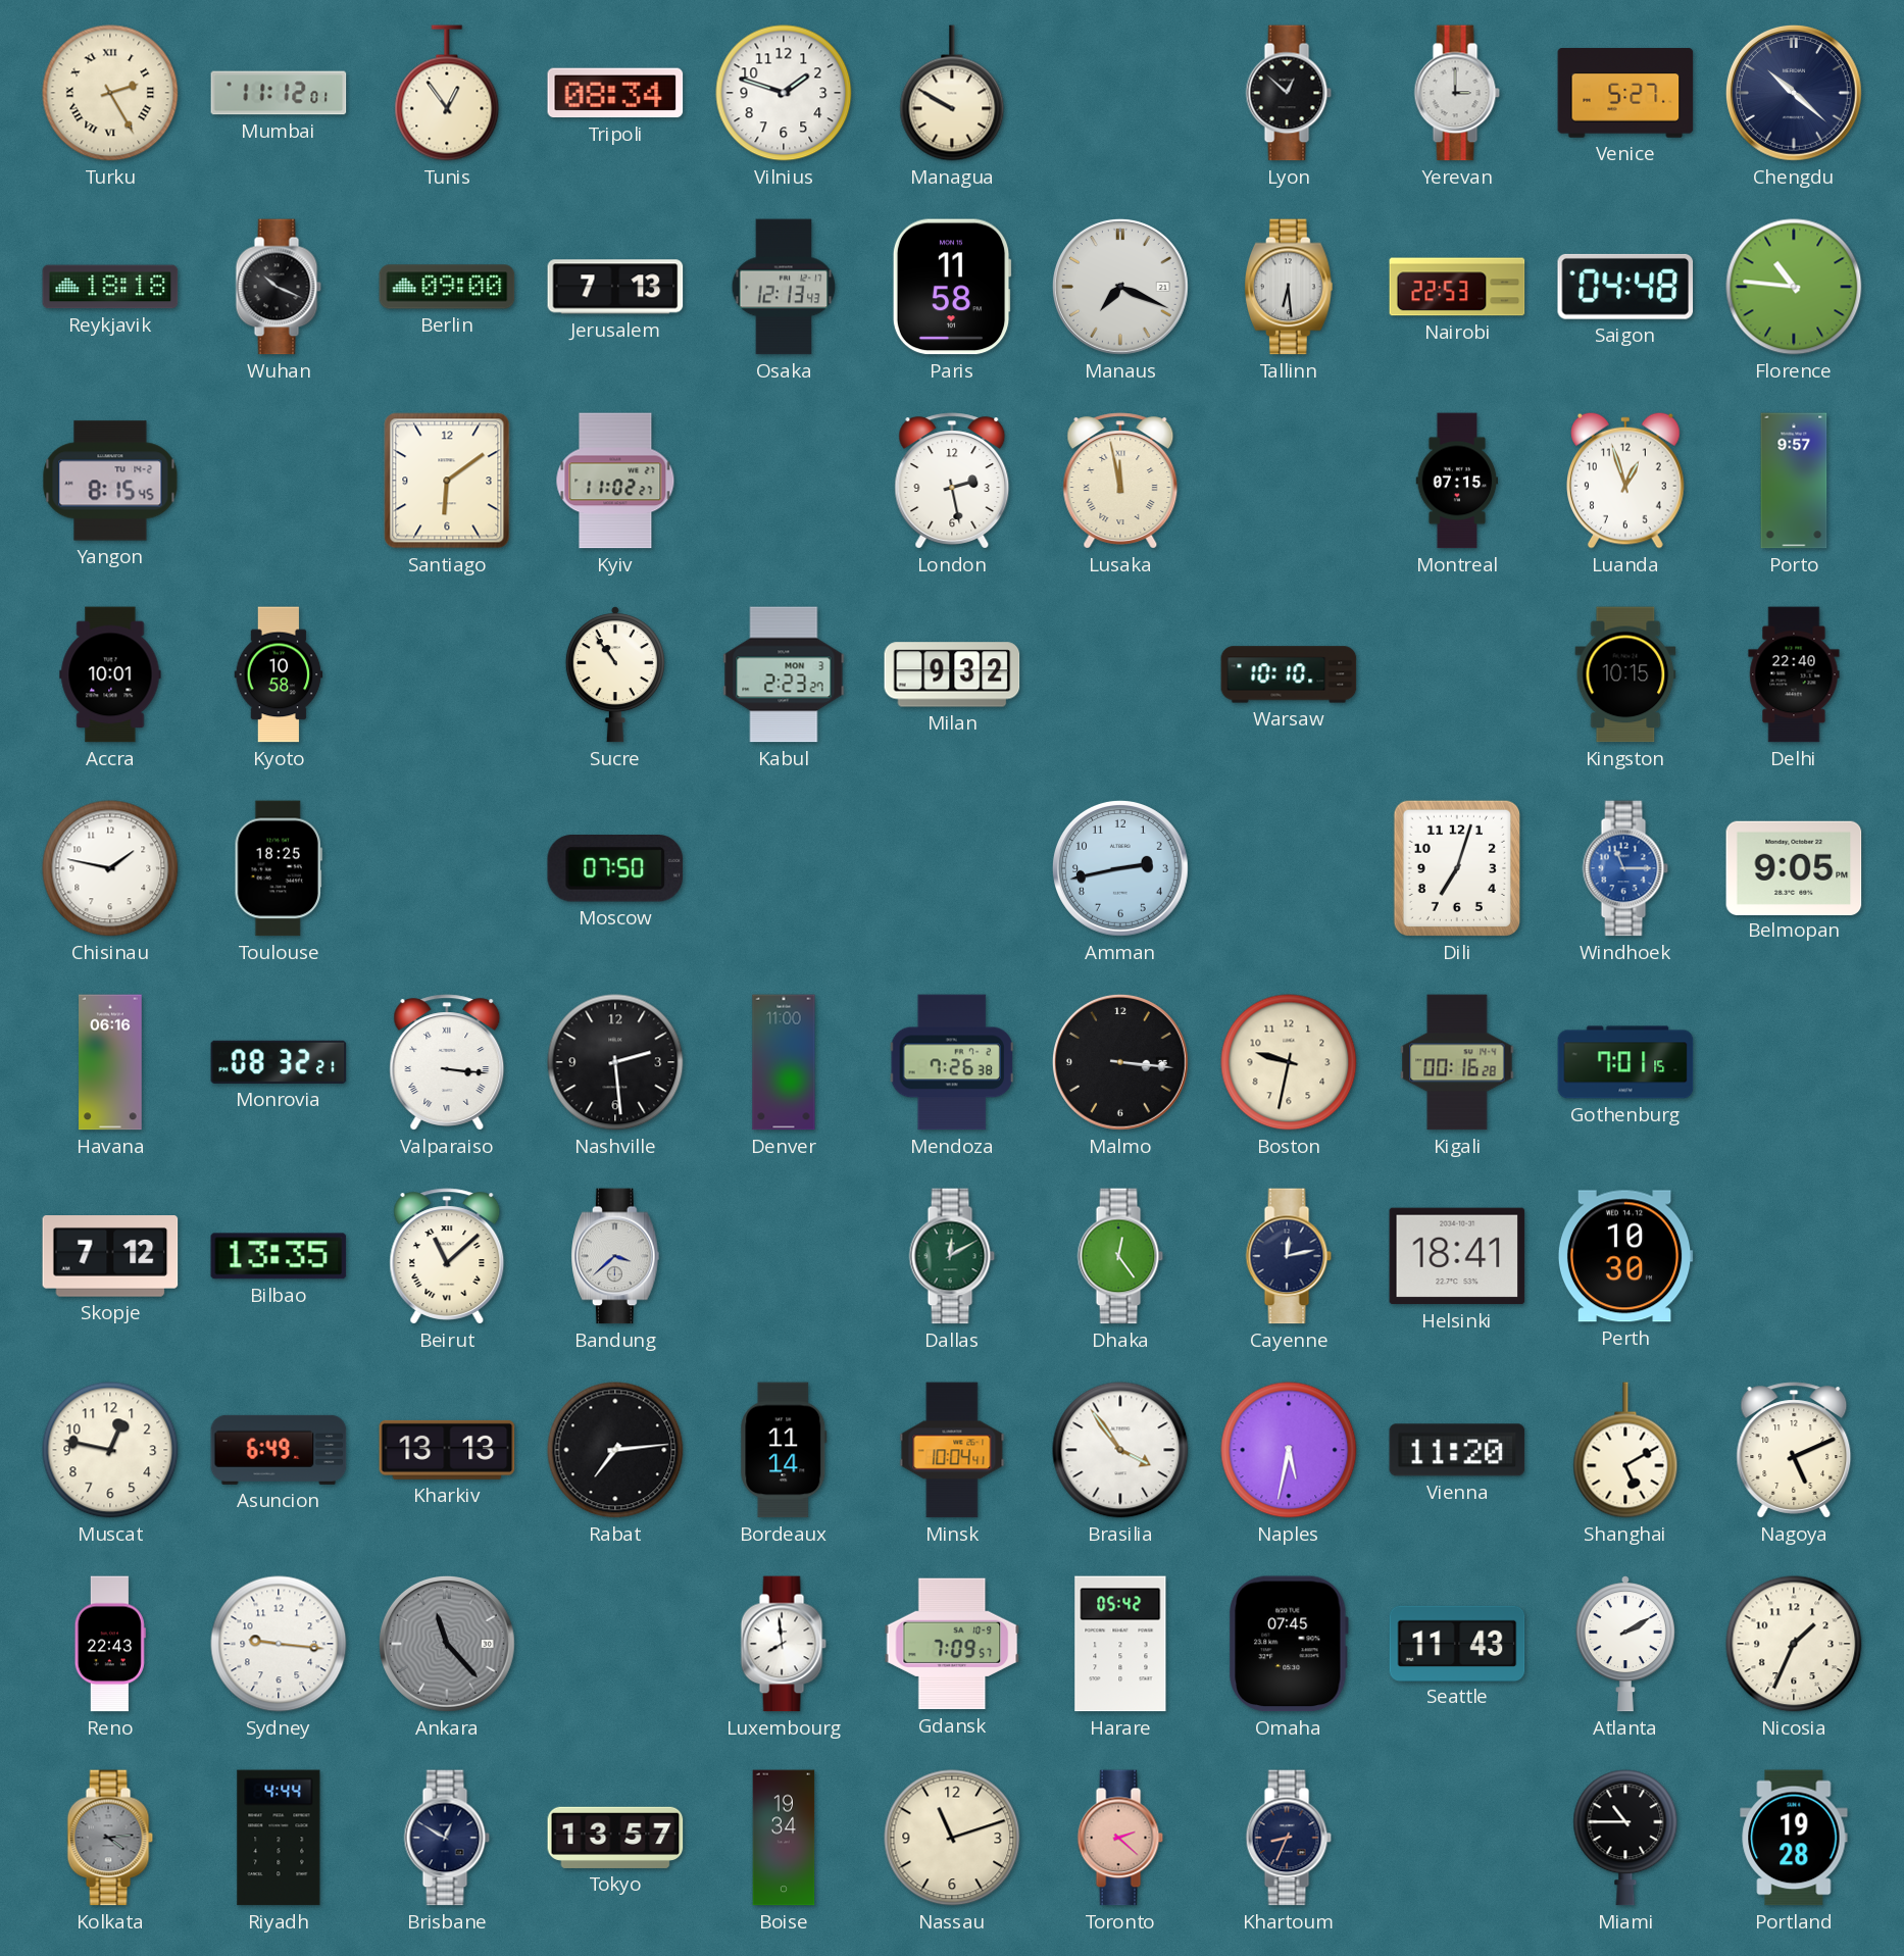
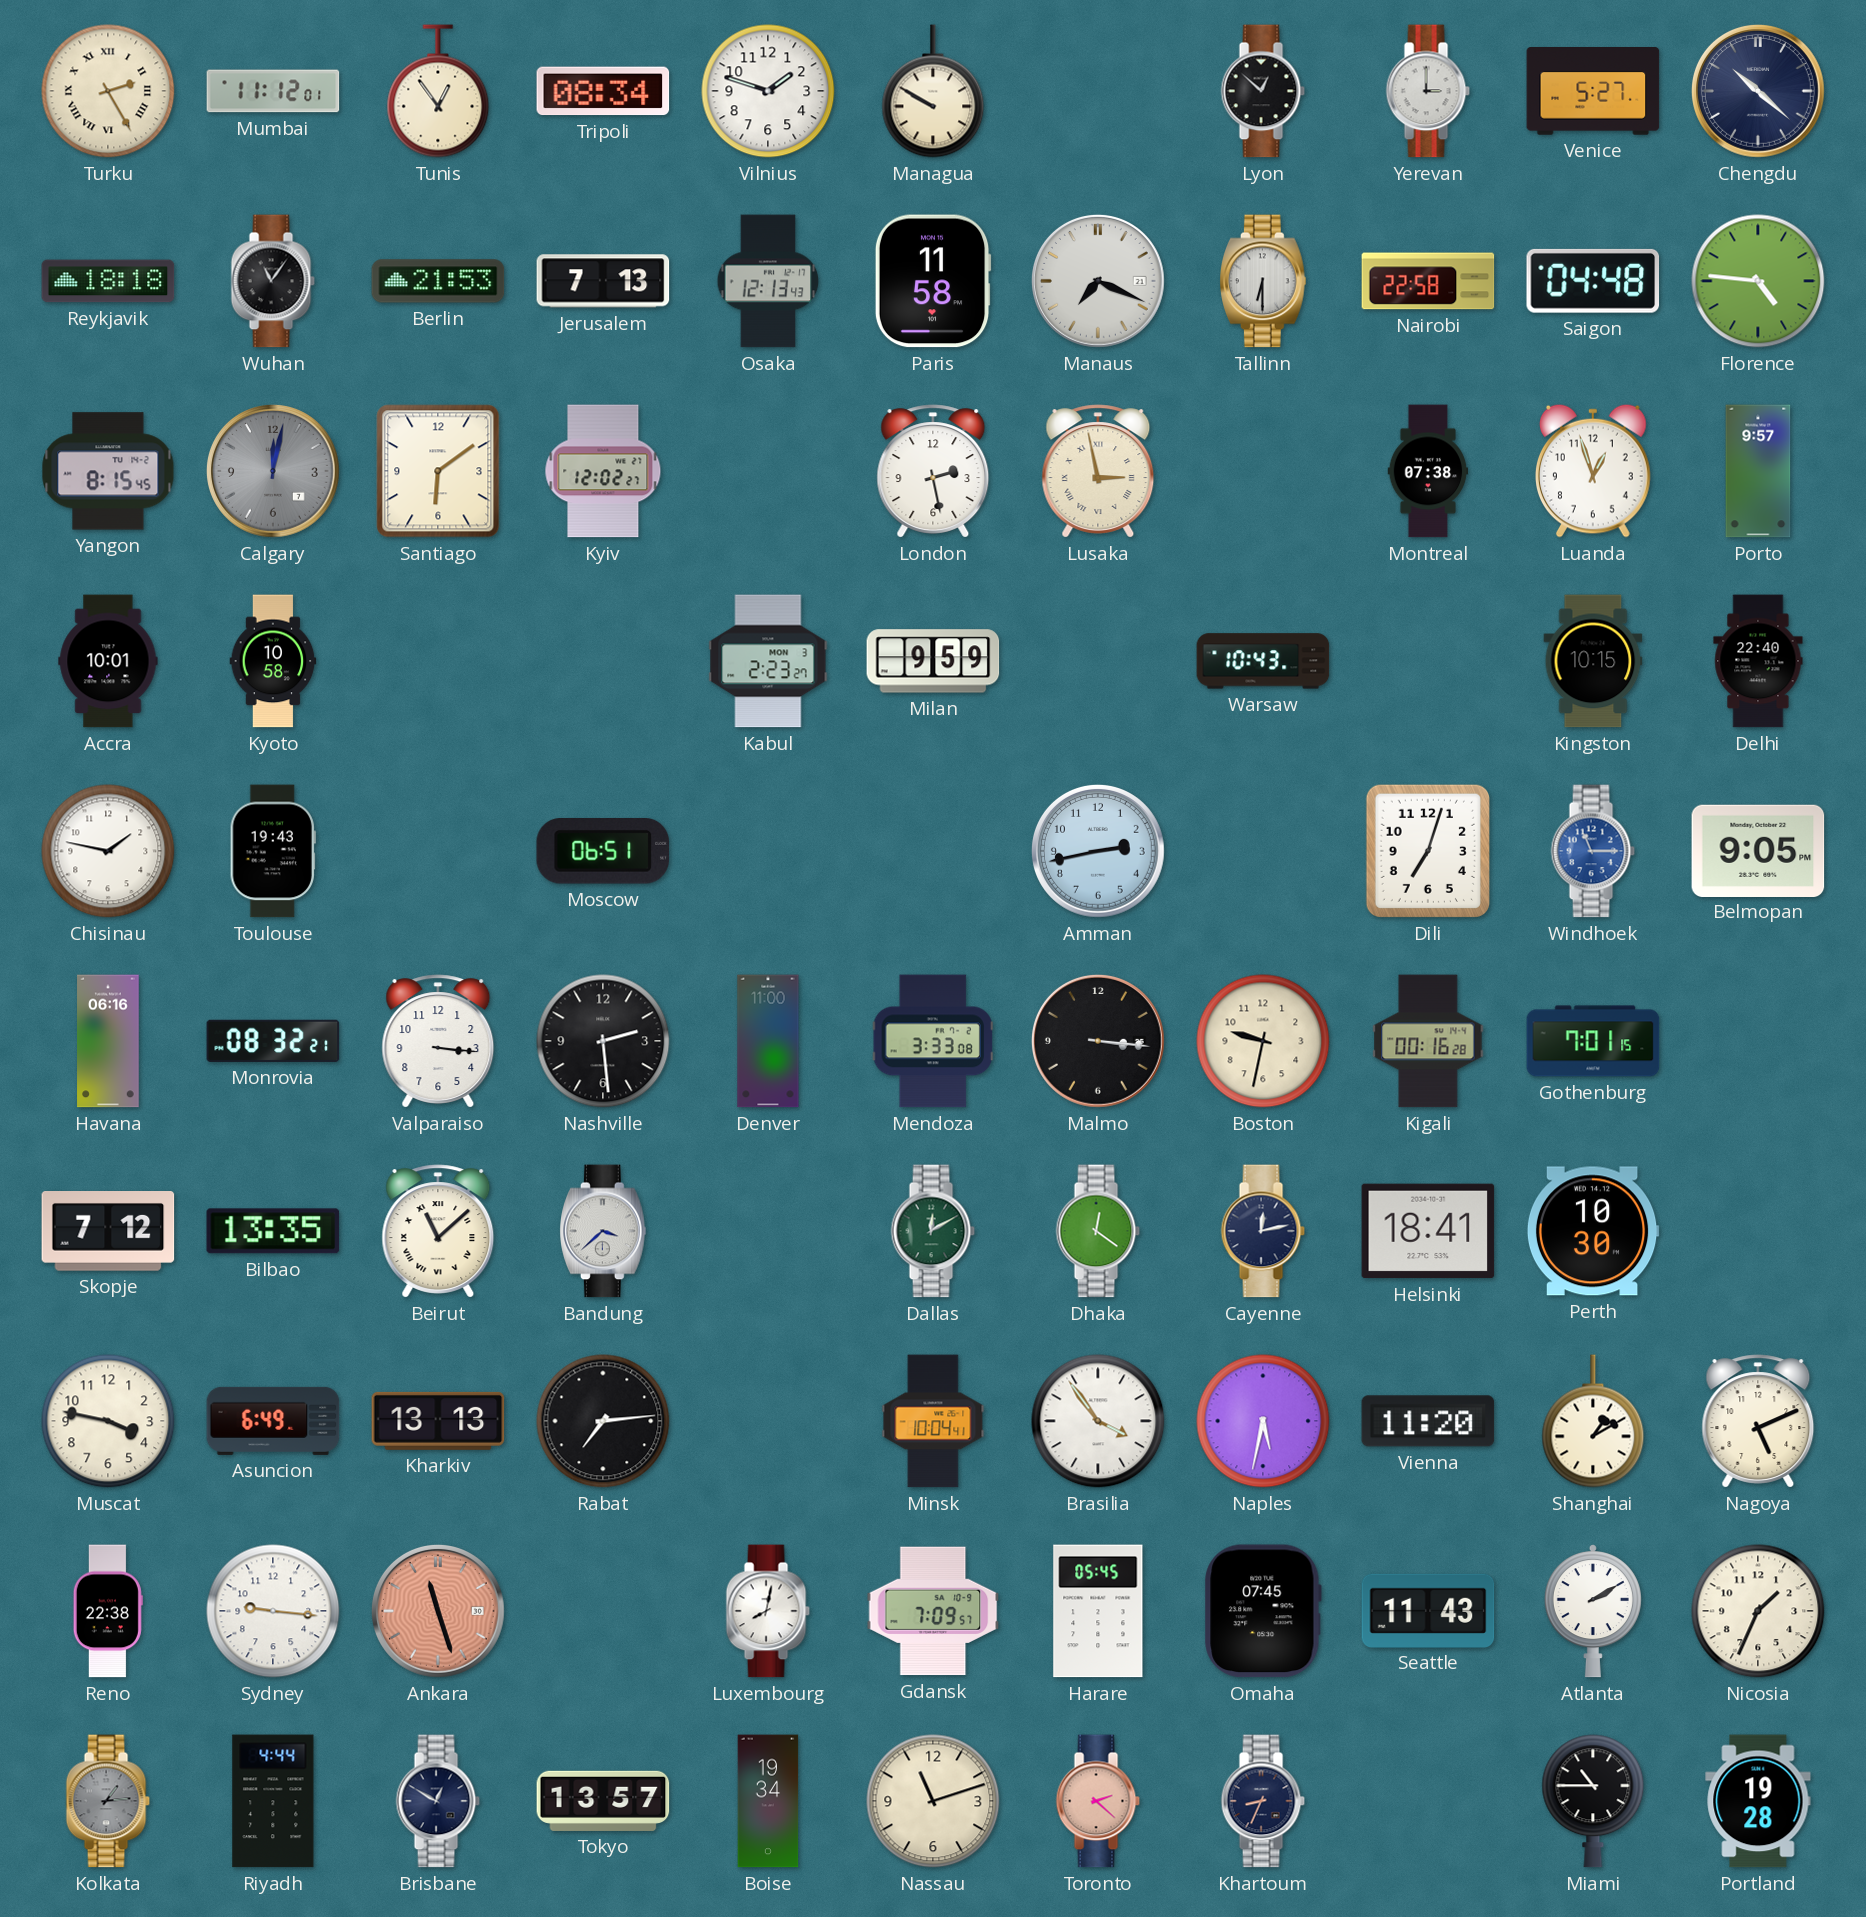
Wuhan: 10:19 -> 11:06 (273, 281)
Berlin: 09:00 -> 21:53 (438, 281)
Tallinn: 6:29 -> 6:30 (1264, 281)
Nairobi: 22:53 -> 22:58 (1428, 281)
Florence: 10:46 -> 4:46 (1758, 281)
Calgary: none -> 12:02 (273, 471)
Kyiv: 11:02 -> 12:02 (603, 471)
Lusaka: 11:58 -> 2:58 (1098, 471)
Montreal: 07:15 -> 07:38 (1428, 471)
Sucre: 10:54 -> none (615, 674)
Milan: 9:32 -> 9:59 (933, 661)
Warsaw: 10:10 -> 10:43 (1263, 661)
Toulouse: 18:25 -> 19:43 (273, 851)
Moscow: 07:50 -> 06:51 (603, 852)
Valparaiso numerals: Roman -> Arabic (438, 1041)
Mendoza: 7:26 -> 3:33 (933, 1041)
Dhaka: 12:24 -> 12:21 (1098, 1231)
Muscat: 12:47 -> 3:47 (108, 1421)
Bordeaux: 11:14 -> none (784, 1450)
Shanghai: 5:10 -> 1:10 (1593, 1421)
Reno: 22:43 -> 22:38 (108, 1611)
Ankara: 11:23 -> 11:27 (438, 1611)
Ankara dial: grey -> salmon (438, 1611)
Luxembourg: 7:59 -> 8:02 (768, 1611)
Harare: 05:42 -> 05:45 (1098, 1611)
Kolkata: 4:14 -> 1:14 (108, 1801)
